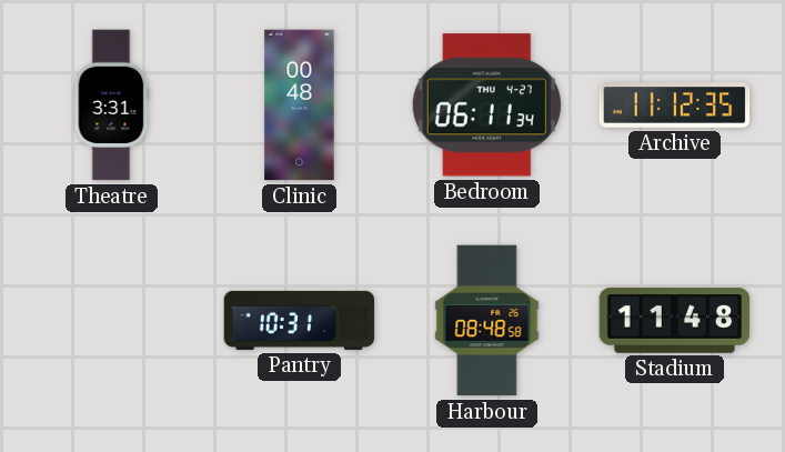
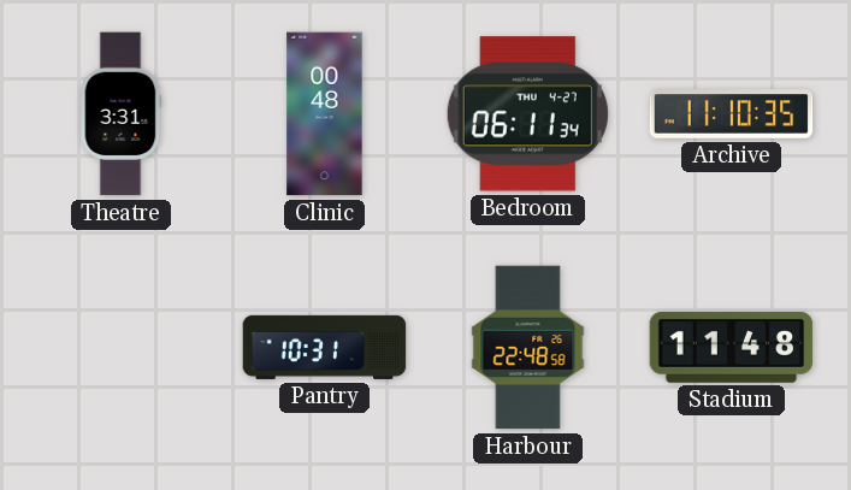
Archive: 11:12 -> 11:10 (732, 114)
Harbour: 08:48 -> 22:48 (528, 348)
